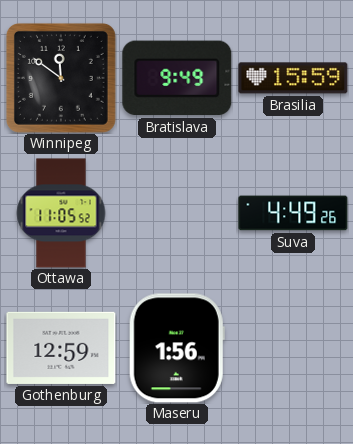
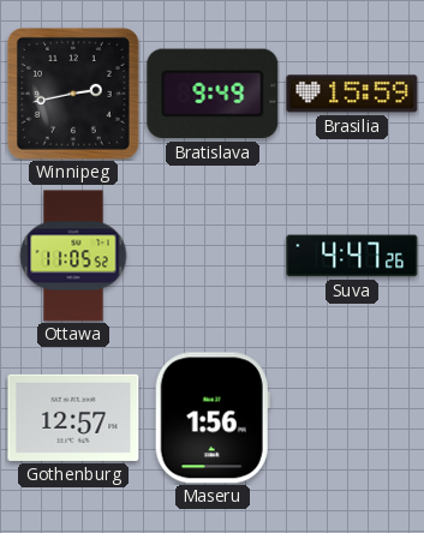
Winnipeg: 11:51 -> 2:43 (73, 94)
Suva: 4:49 -> 4:47 (352, 256)
Gothenburg: 12:59 -> 12:57 (73, 418)
